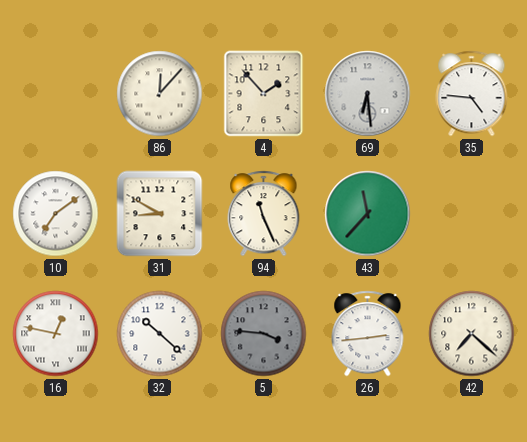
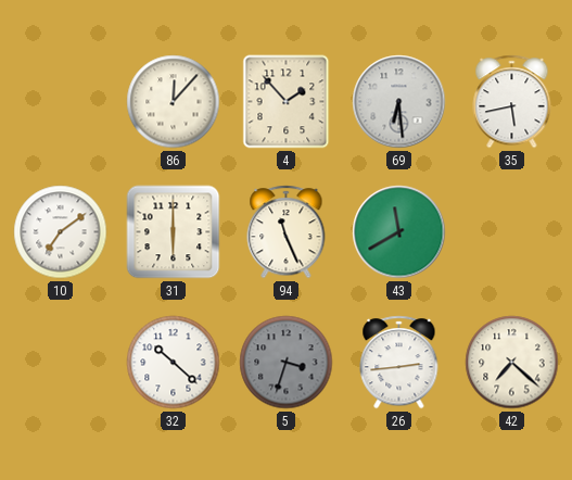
35: 4:46 -> 5:43 (512, 102)
31: 8:50 -> 6:00 (174, 232)
43: 11:37 -> 11:40 (399, 232)
16: 12:47 -> none (56, 334)
5: 3:46 -> 3:33 (287, 363)
